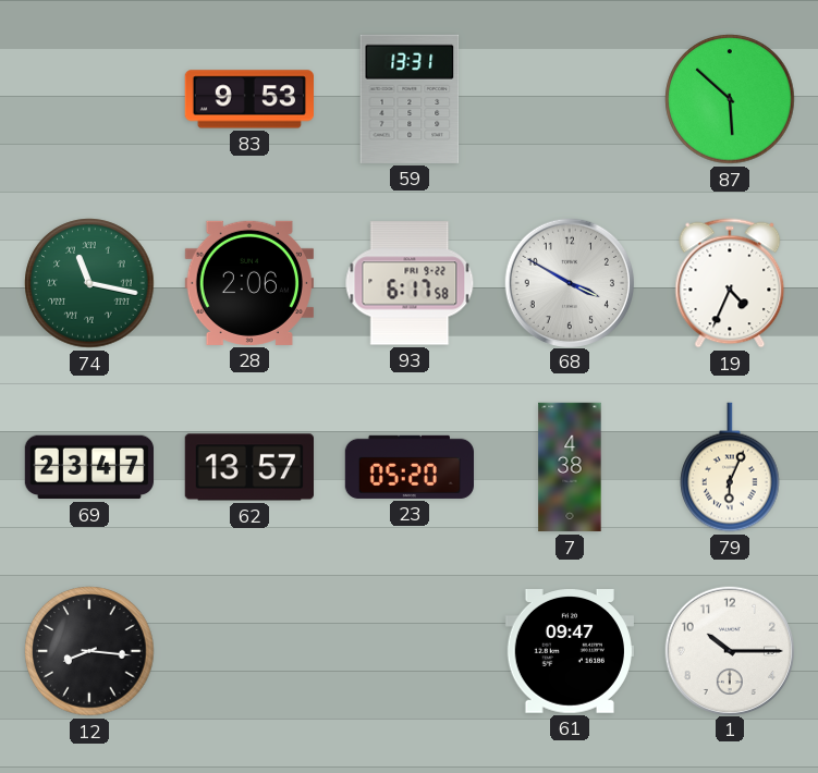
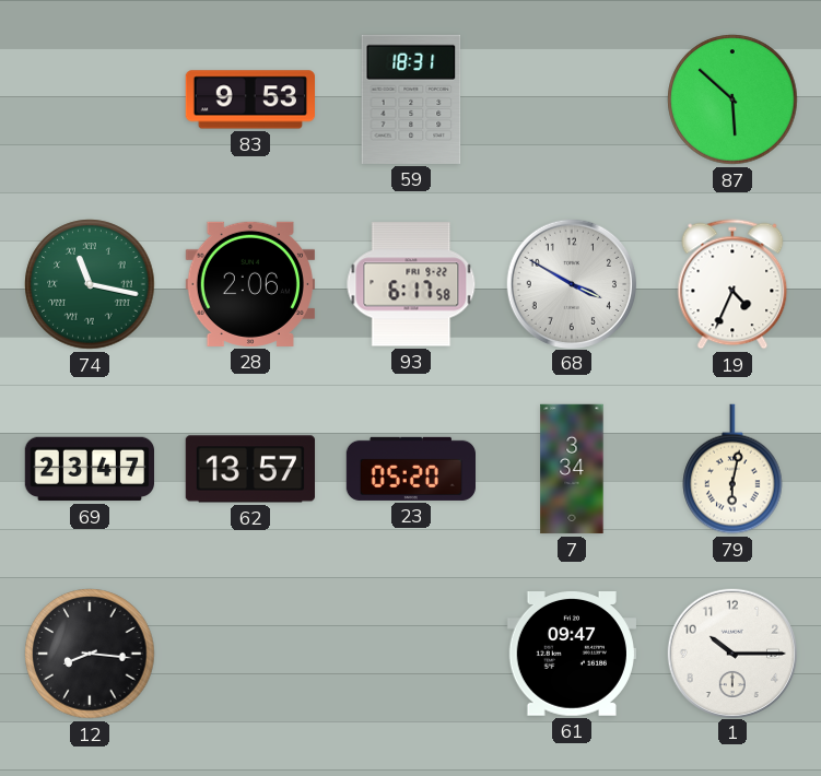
59: 13:31 -> 18:31 (411, 99)
7: 4:38 -> 3:34 (572, 469)
79: 6:04 -> 6:02 (732, 469)
